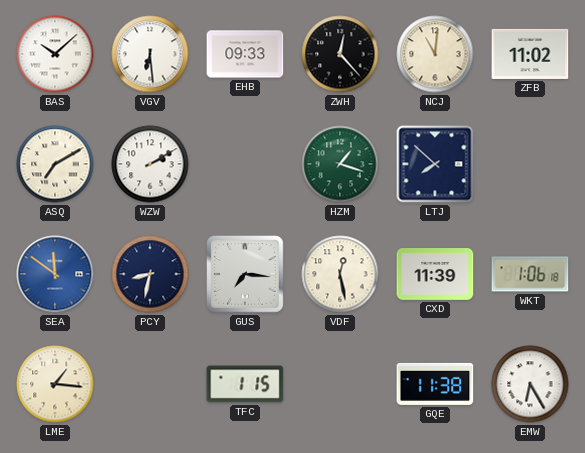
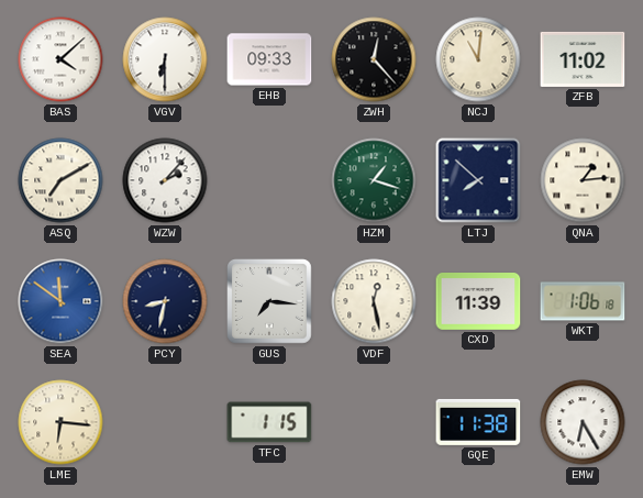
BAS: 10:08 -> 4:08 (60, 59)
VGV: 6:29 -> 6:30 (165, 59)
WZW: 2:10 -> 2:07 (165, 180)
QNA: none -> 1:14 (583, 180)
LME: 1:16 -> 6:16 (60, 422)
